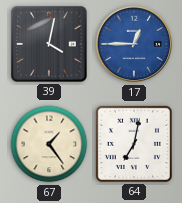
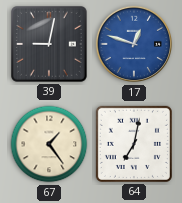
39: 4:02 -> 9:02 (50, 45)
17: 12:45 -> 12:48 (134, 44)
